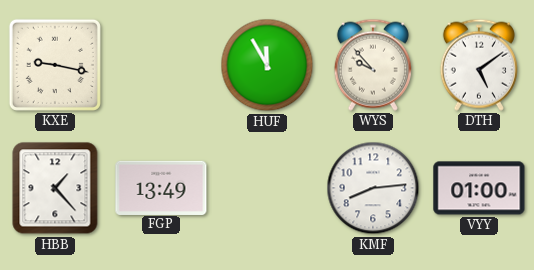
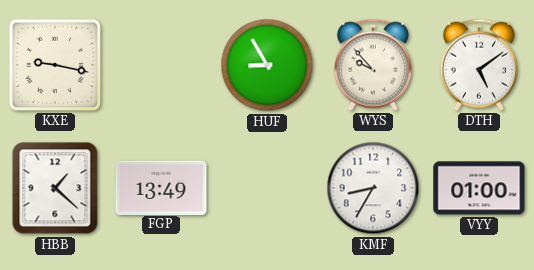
HUF: 11:55 -> 8:55 (267, 65)
HBB: 1:23 -> 1:22 (55, 188)
KMF: 8:14 -> 8:35 (373, 188)
